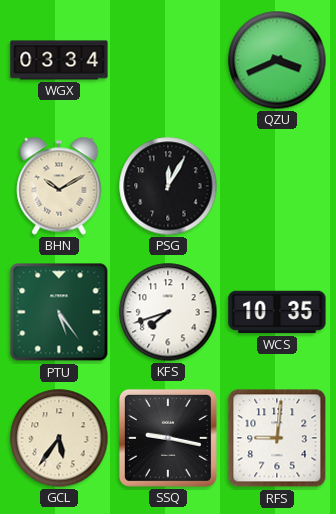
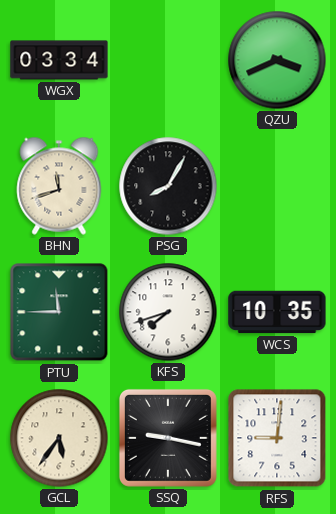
BHN: 10:10 -> 11:42 (59, 186)
PSG: 12:05 -> 8:05 (168, 186)
PTU: 5:24 -> 11:45 (59, 312)
